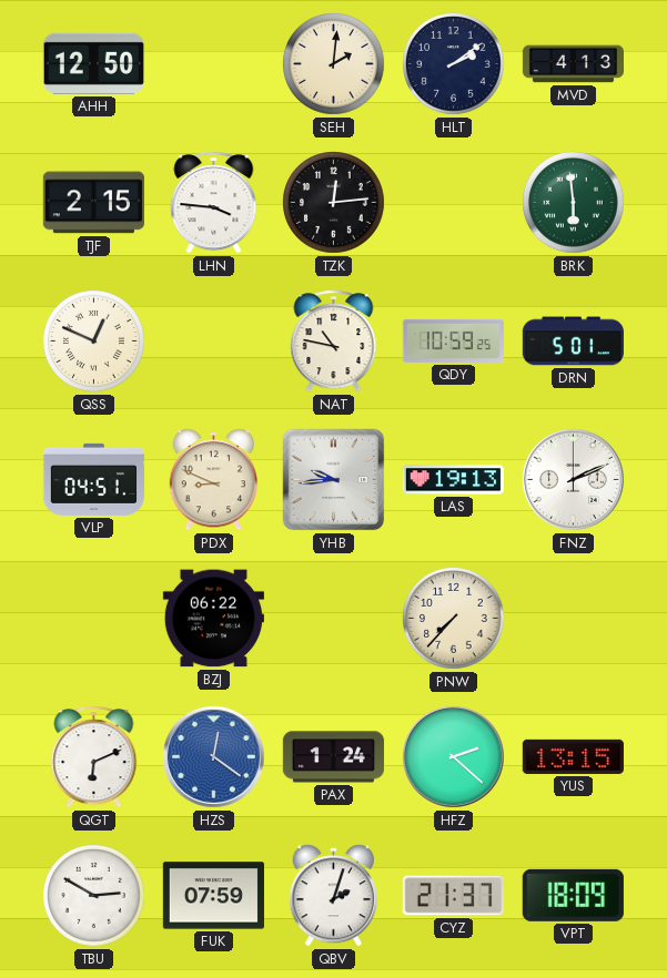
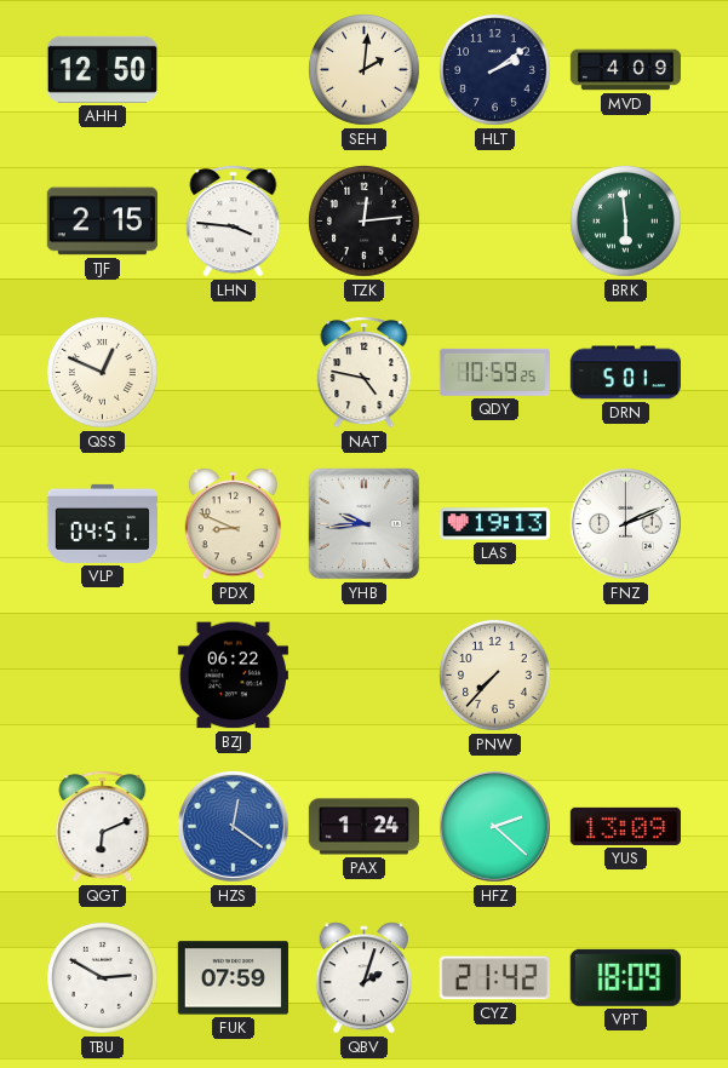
MVD: 4:13 -> 4:09 (625, 70)
NAT: 10:47 -> 4:47 (365, 373)
YUS: 13:15 -> 13:09 (625, 826)
CYZ: 21:37 -> 21:42 (494, 978)
